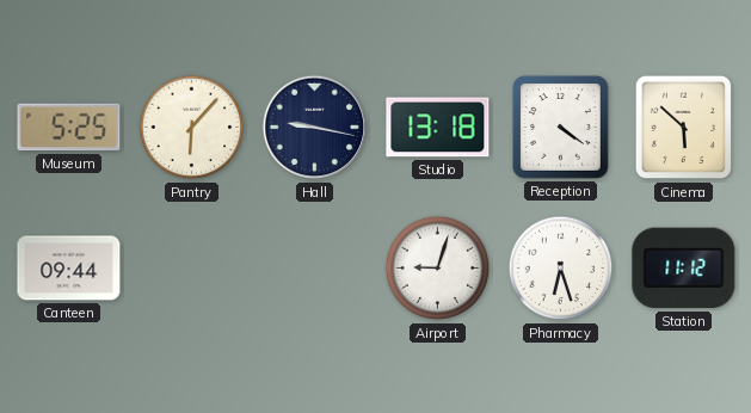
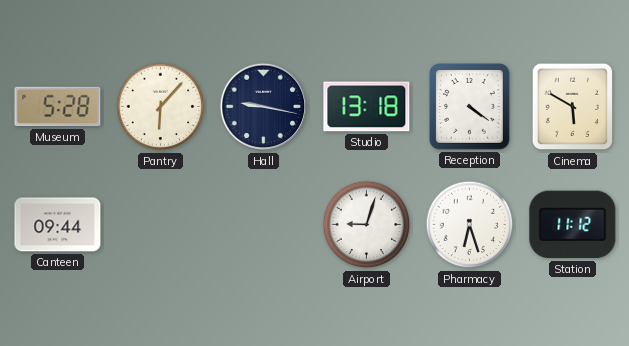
Museum: 5:25 -> 5:28 (58, 107)
Cinema: 5:52 -> 5:50 (573, 107)
